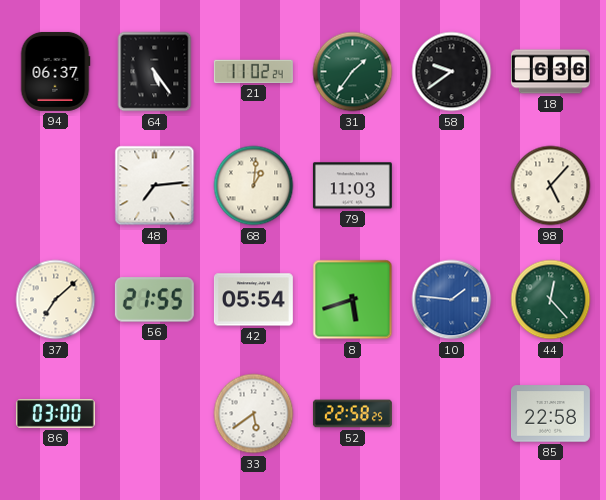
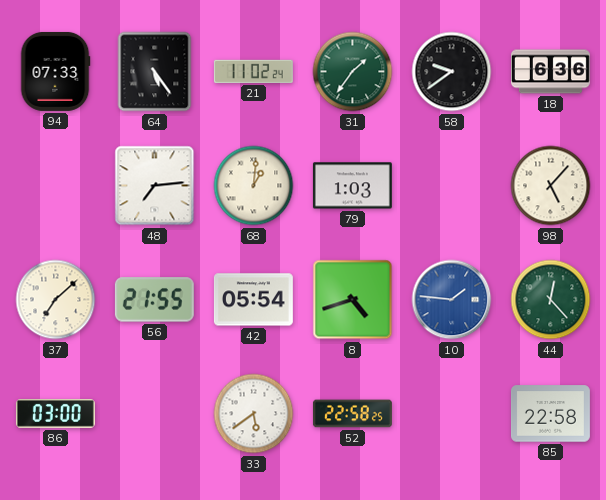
94: 06:37 -> 07:33 (55, 71)
79: 11:03 -> 1:03 (352, 186)
8: 5:42 -> 4:42 (353, 300)
